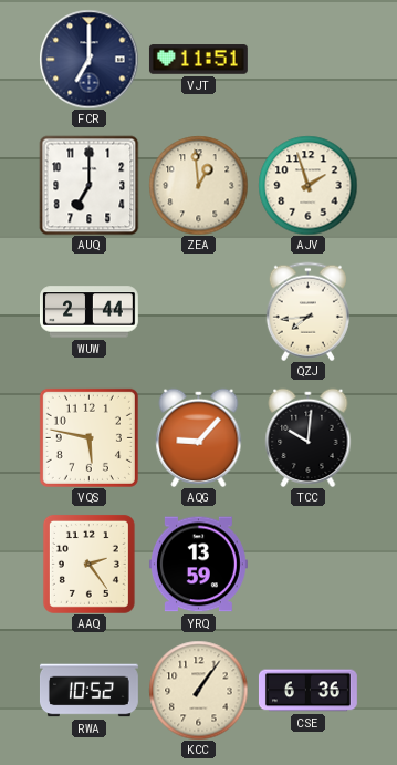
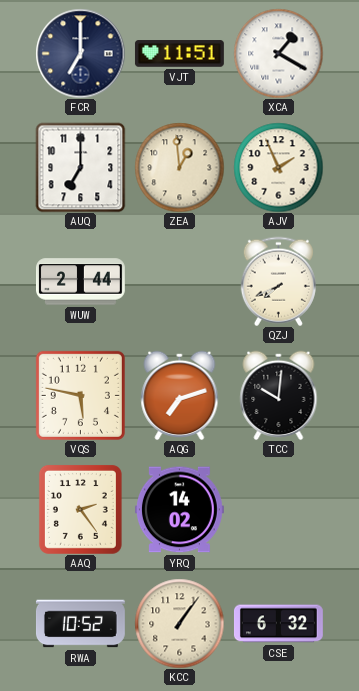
XCA: none -> 1:20 (278, 53)
AJV: 1:57 -> 1:56 (278, 167)
QZJ: 7:44 -> 7:41 (278, 281)
AQG: 9:07 -> 7:12 (180, 395)
YRQ: 13:59 -> 14:02 (179, 510)
CSE: 6:36 -> 6:32 (278, 624)
